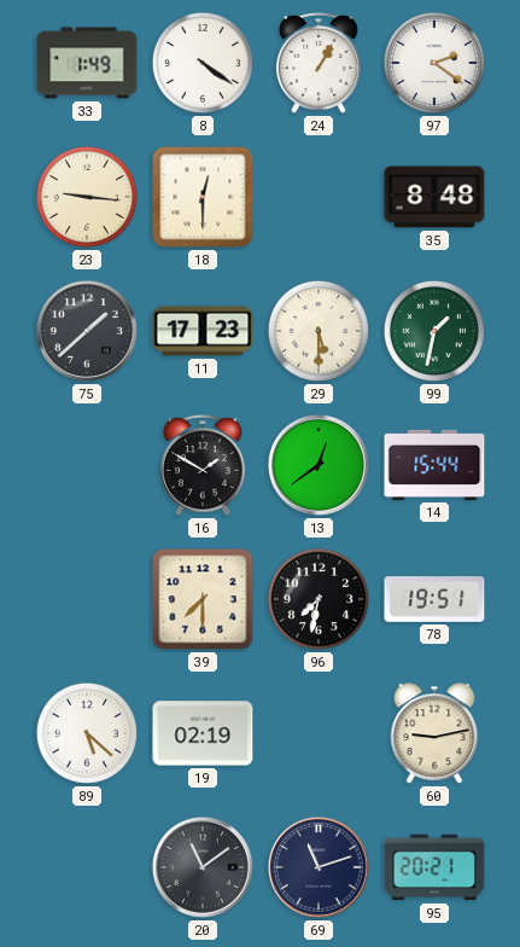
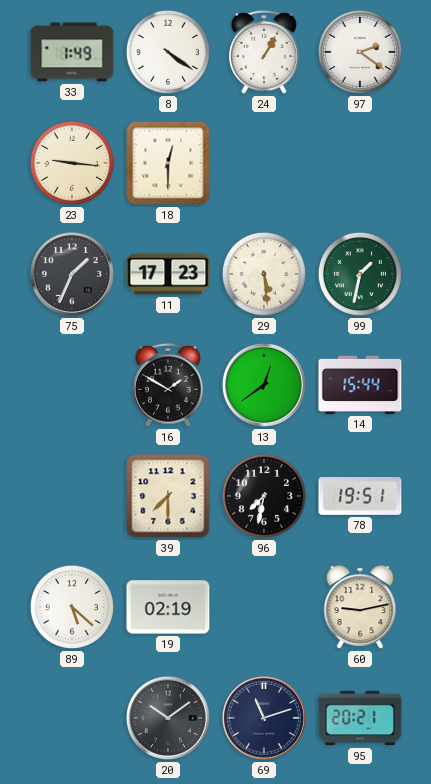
35: 8:48 -> none (434, 197)
75: 1:38 -> 1:34 (72, 274)
29: 5:30 -> 5:29 (264, 274)
20: 11:09 -> 10:09 (168, 718)
